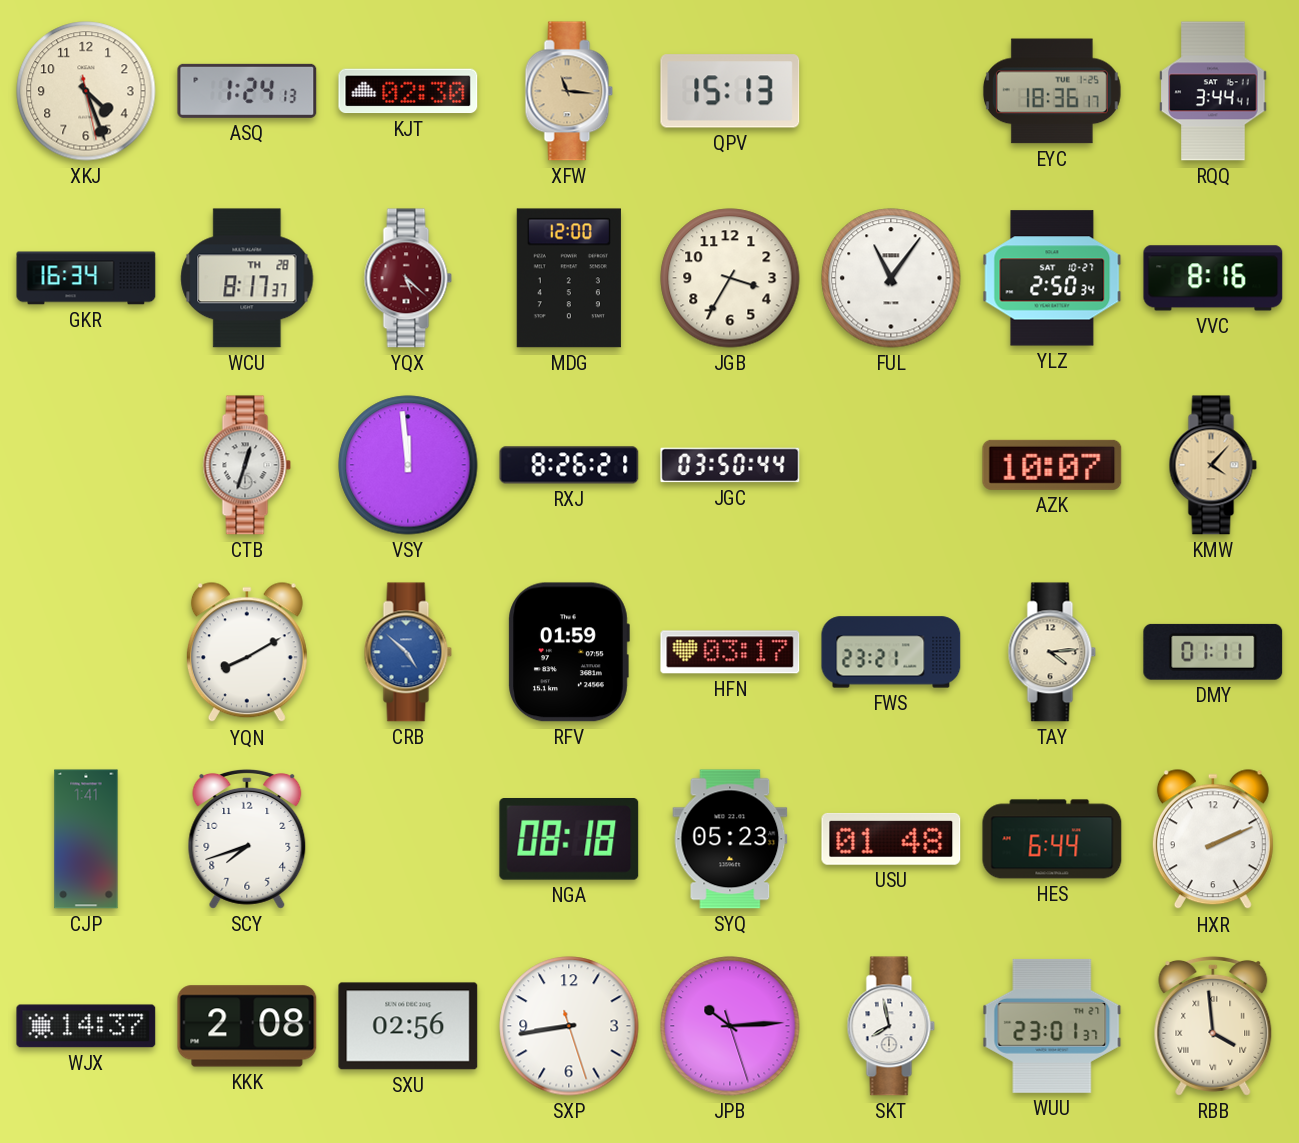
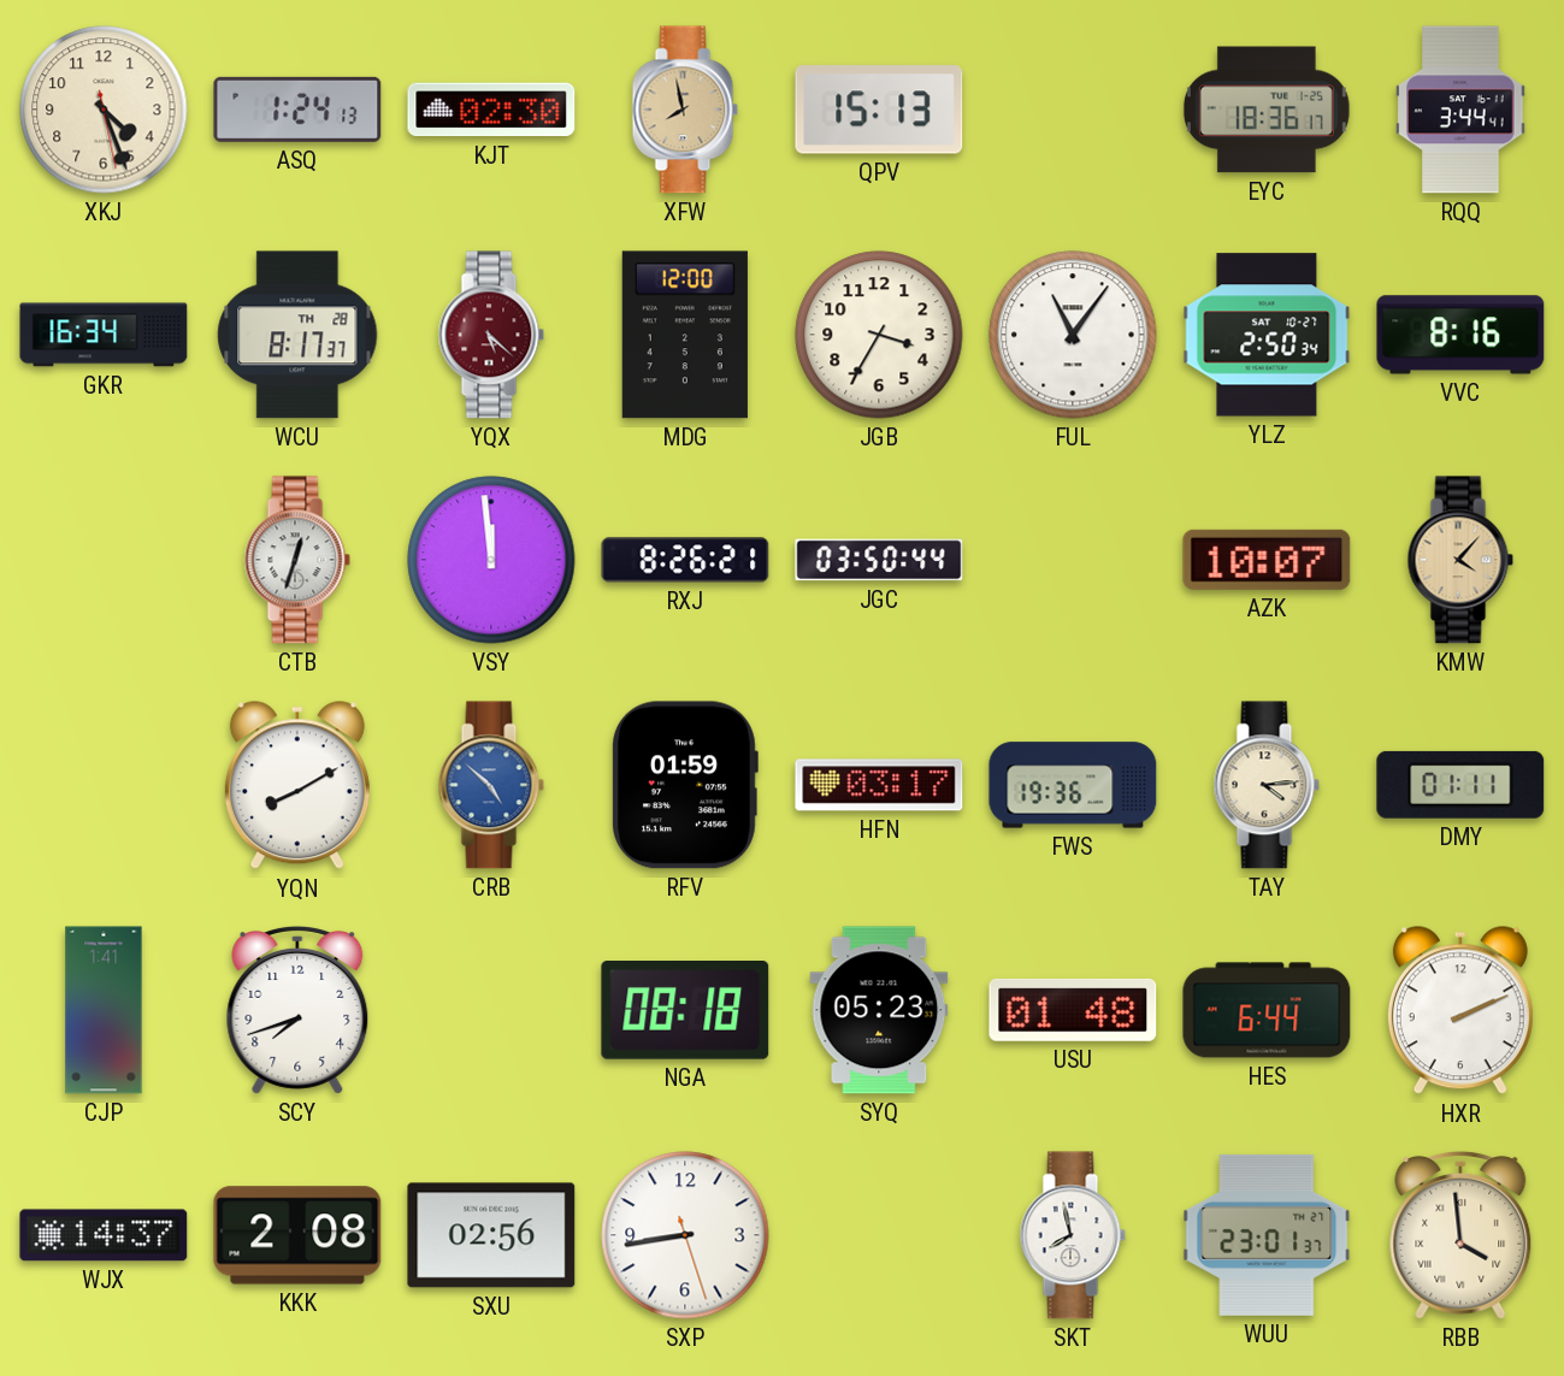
XFW: 11:16 -> 7:58 (685, 110)
FWS: 23:21 -> 19:36 (1073, 785)
JPB: 10:14 -> none (730, 1026)
